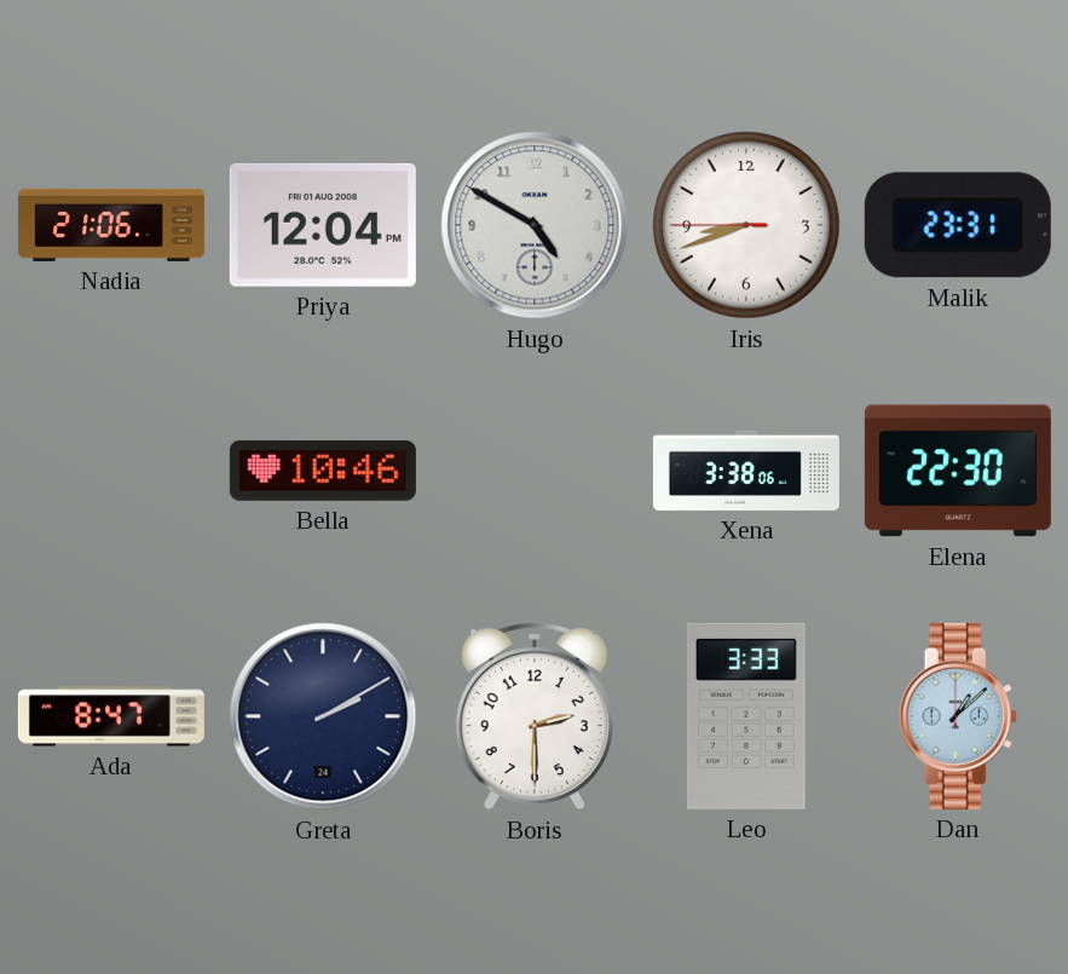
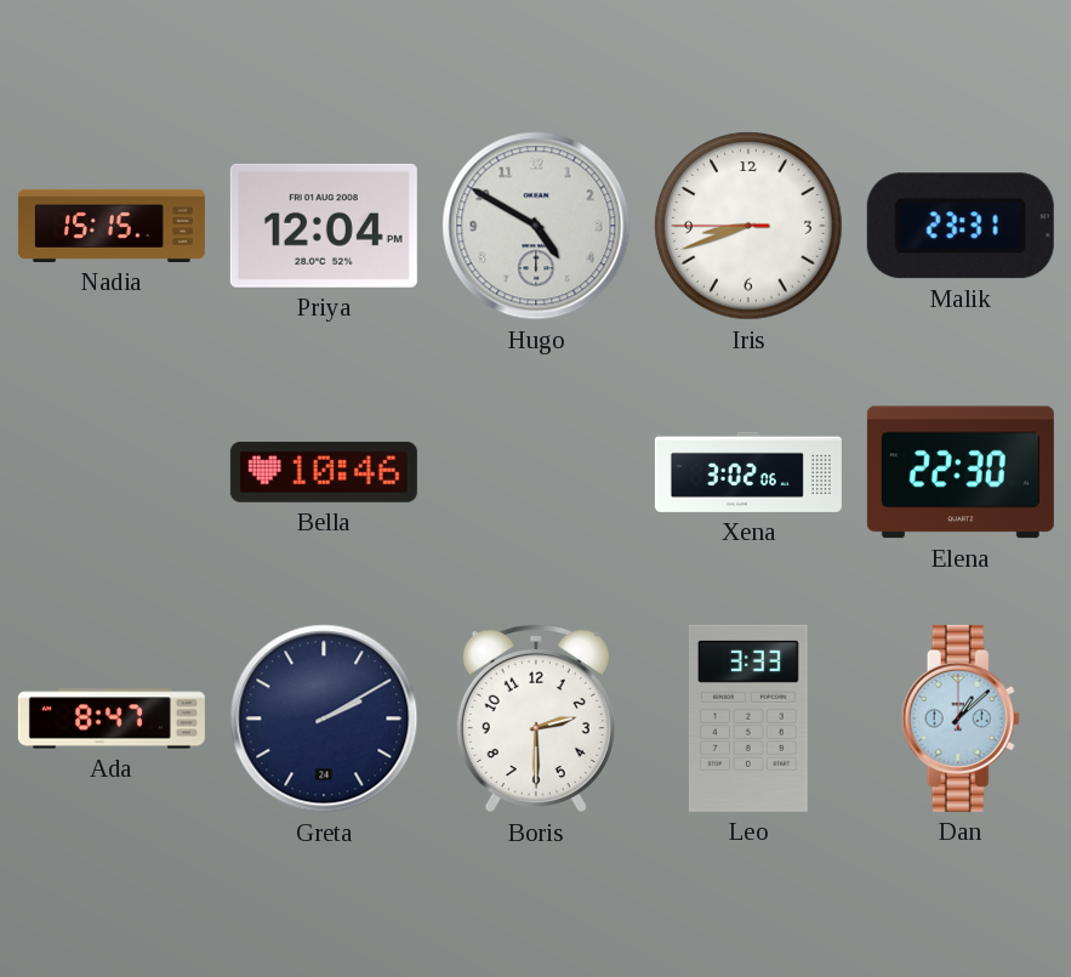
Nadia: 21:06 -> 15:15 (112, 226)
Xena: 3:38 -> 3:02 (748, 472)
